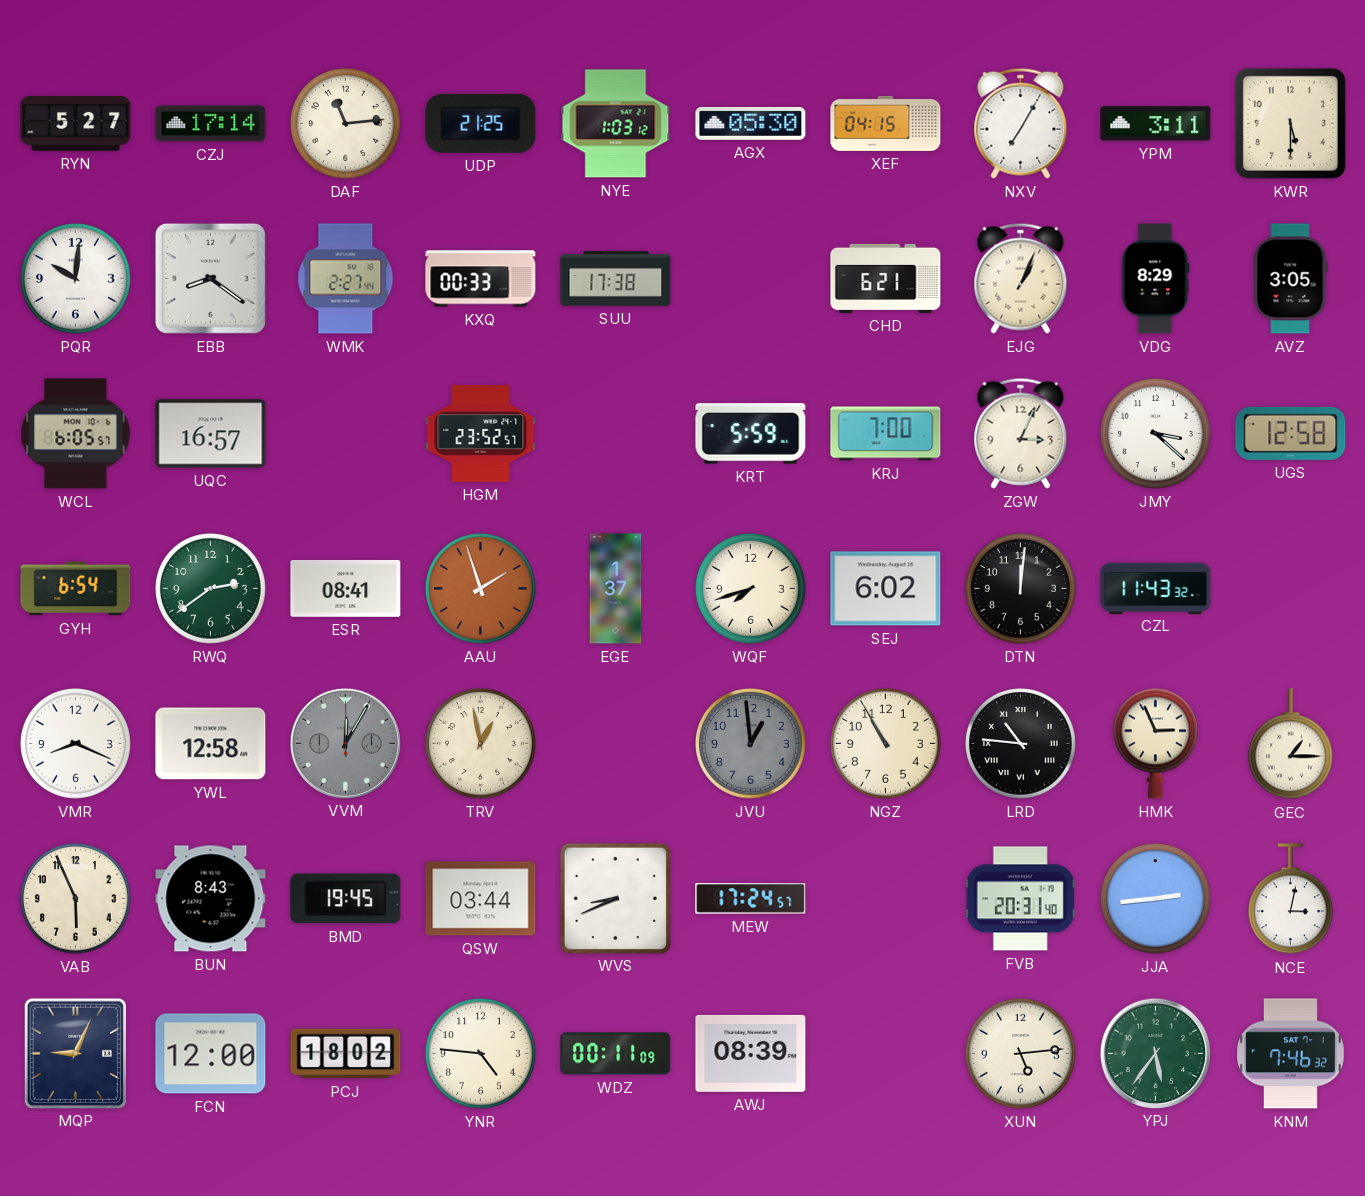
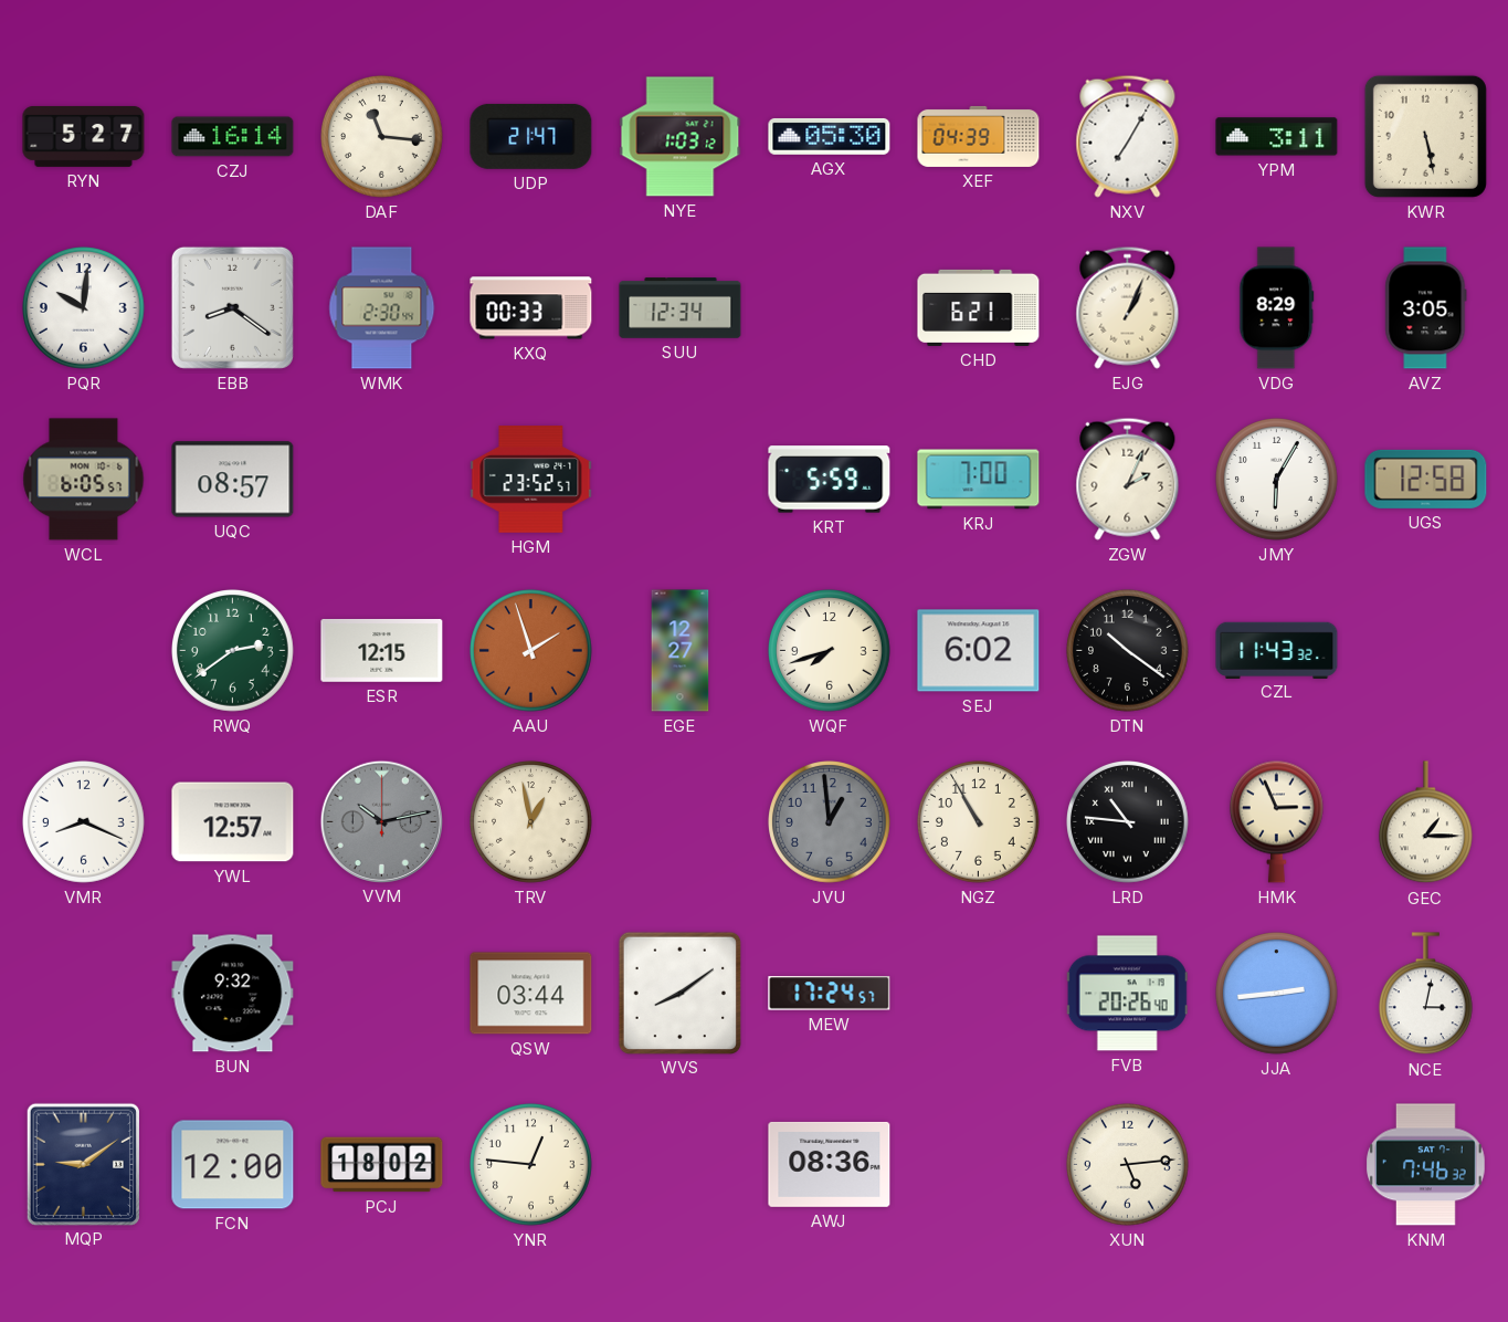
CZJ: 17:14 -> 16:14 (233, 137)
DAF: 11:14 -> 11:16 (382, 137)
UDP: 21:25 -> 21:47 (531, 136)
XEF: 04:15 -> 04:39 (979, 136)
KWR: 5:30 -> 5:28 (1425, 136)
WMK: 2:27 -> 2:30 (382, 308)
SUU: 17:38 -> 12:34 (681, 308)
UQC: 16:57 -> 08:57 (233, 480)
ZGW: 3:04 -> 2:04 (1128, 479)
JMY: 3:22 -> 6:05 (1277, 480)
GYH: 6:54 -> none (76, 589)
ESR: 08:41 -> 12:15 (382, 651)
EGE: 1:37 -> 12:27 (681, 651)
DTN: 12:01 -> 10:21 (1128, 651)
YWL: 12:58 -> 12:57 (233, 822)
VVM: 12:05 -> 10:13 (381, 821)
VAB: 5:56 -> none (76, 899)
BUN: 8:43 -> 9:32 (233, 994)
BMD: 19:45 -> none (346, 899)
WVS: 8:41 -> 8:09 (679, 993)
FVB: 20:31 -> 20:26 (1127, 994)
MQP: 9:04 -> 9:09 (83, 1164)
YNR: 4:46 -> 12:46 (531, 1165)
WDZ: 00:11 -> none (616, 1054)
AWJ: 08:39 -> 08:36 (830, 1164)
YPJ: 5:36 -> none (1155, 1053)
